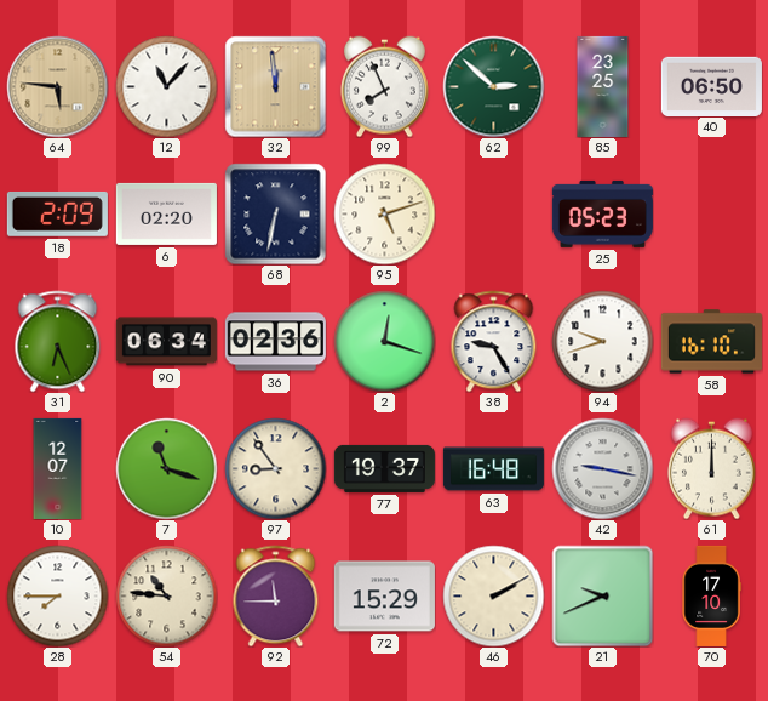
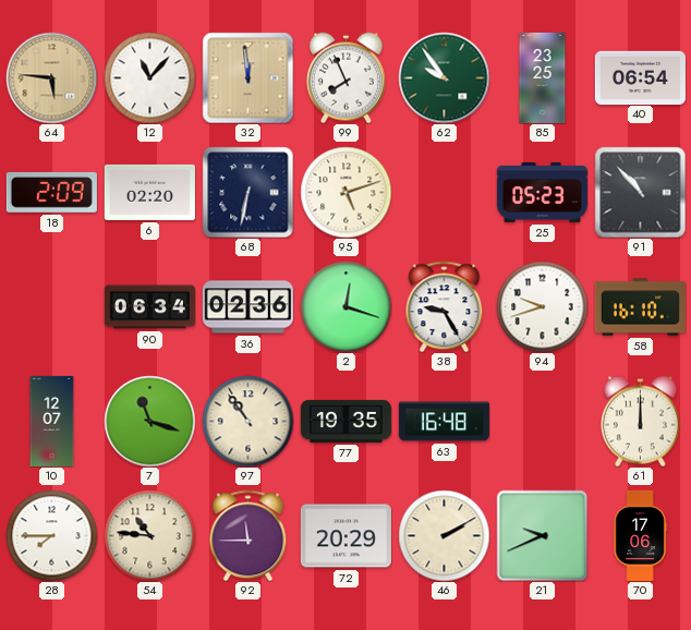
62: 2:52 -> 9:54 (444, 77)
40: 06:50 -> 06:54 (640, 77)
91: none -> 10:53 (640, 192)
31: 6:26 -> none (58, 341)
97: 8:54 -> 10:54 (247, 421)
77: 19:37 -> 19:35 (346, 421)
42: 9:17 -> none (602, 468)
72: 15:29 -> 20:29 (346, 536)
70: 17:10 -> 17:06 (640, 535)
